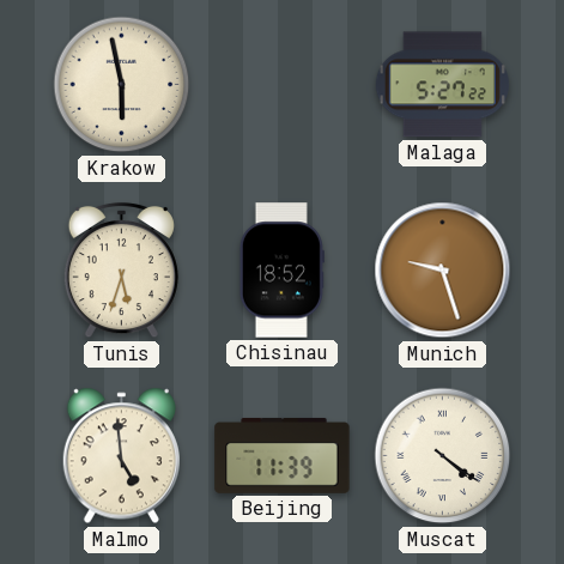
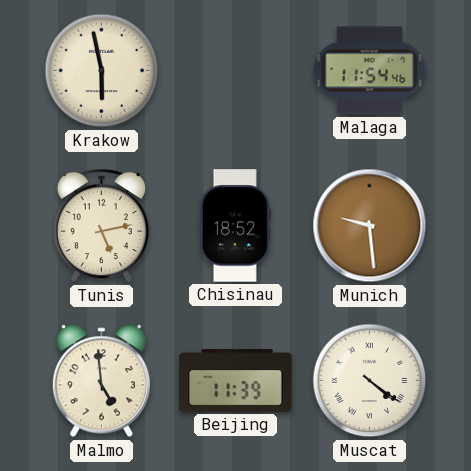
Malaga: 5:27 -> 11:54 (369, 71)
Tunis: 5:33 -> 5:13 (101, 226)
Munich: 9:27 -> 9:29 (370, 226)
